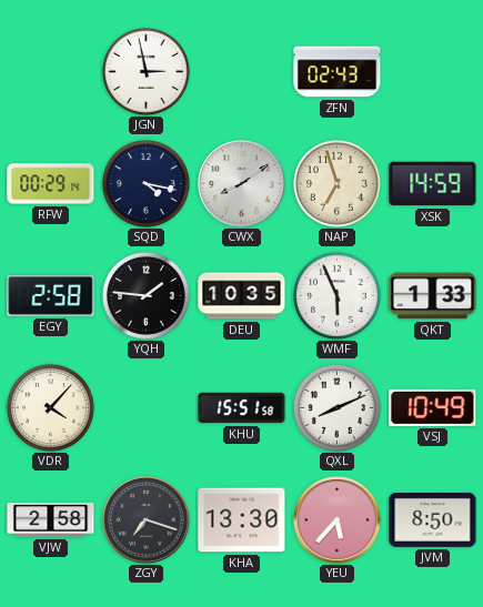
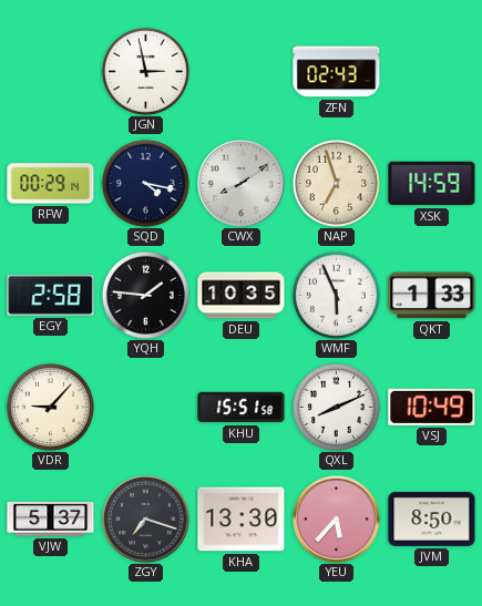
VDR: 4:07 -> 9:07 (50, 407)
VJW: 2:58 -> 5:37 (51, 518)
